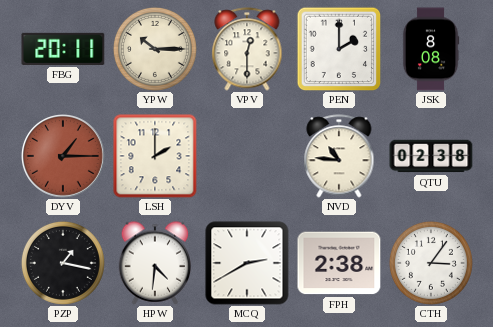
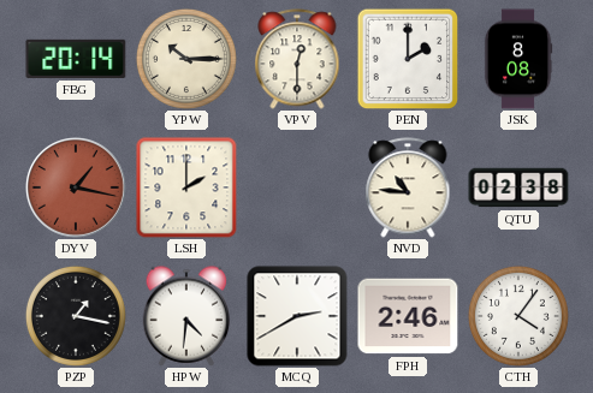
FBG: 20:11 -> 20:14 (76, 59)
DYV: 1:15 -> 1:17 (77, 189)
FPH: 2:38 -> 2:46 (408, 316)
CTH: 3:06 -> 4:06 (518, 316)
